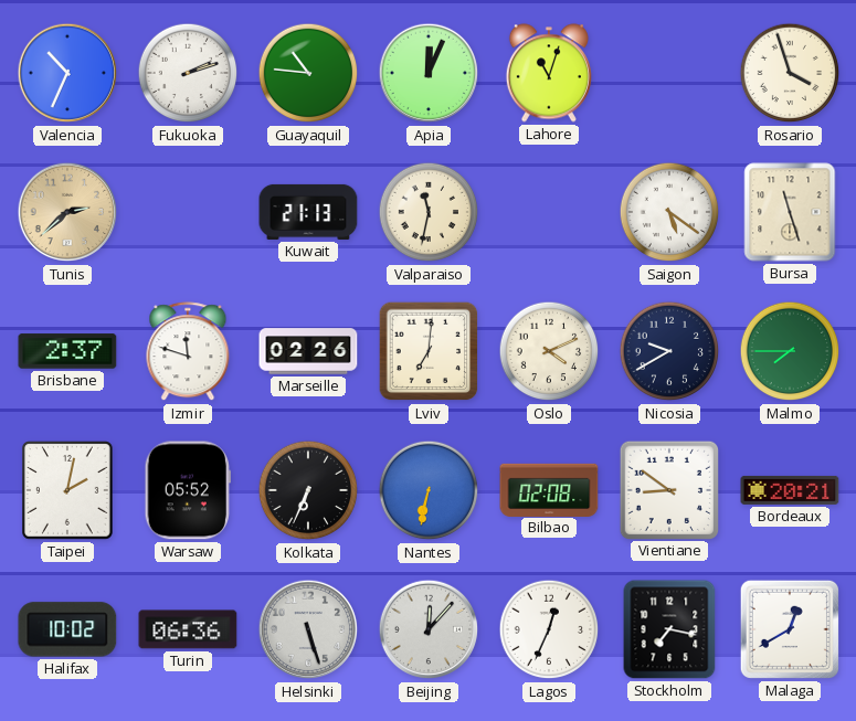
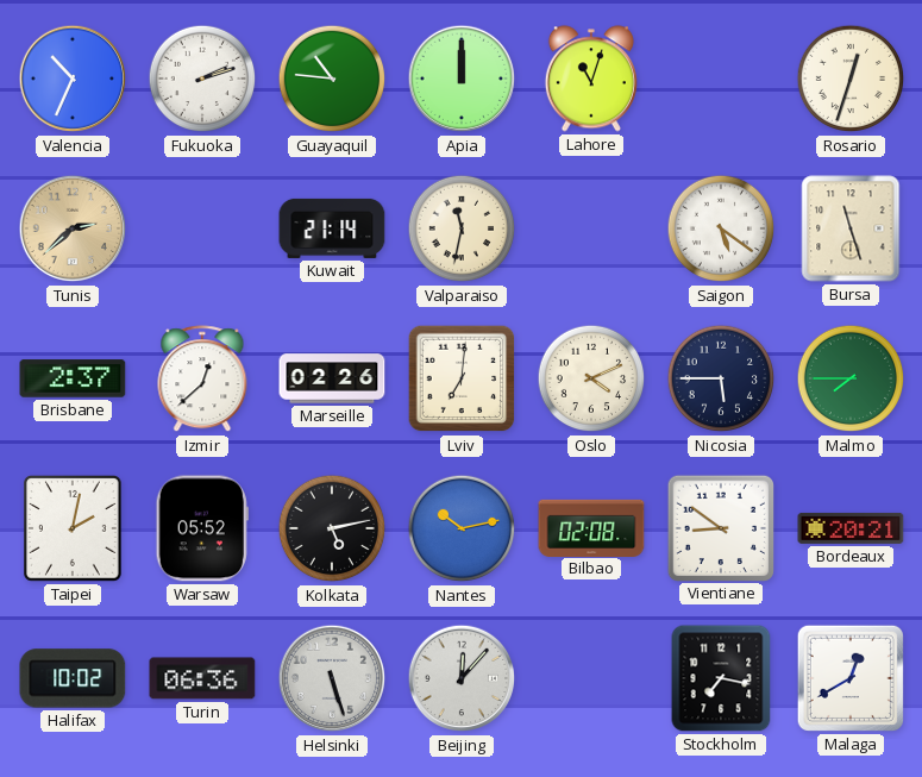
Apia: 12:04 -> 12:00 (462, 79)
Rosario: 3:57 -> 12:33 (851, 79)
Kuwait: 21:13 -> 21:14 (332, 228)
Izmir: 11:48 -> 12:38 (202, 380)
Nicosia: 9:40 -> 5:45 (721, 378)
Kolkata: 6:34 -> 5:13 (332, 528)
Nantes: 6:32 -> 10:13 (462, 528)
Lagos: 12:34 -> none (549, 629)
